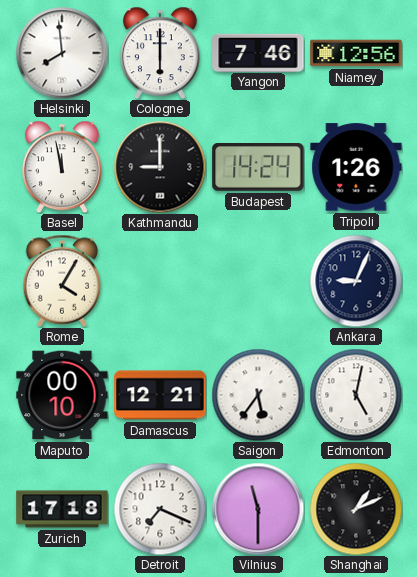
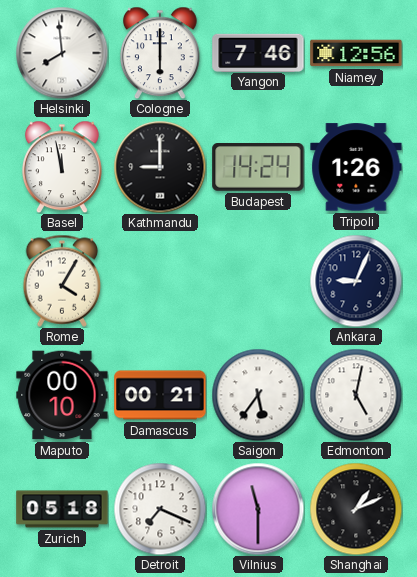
Damascus: 12:21 -> 00:21 (160, 395)
Zurich: 17:18 -> 05:18 (62, 509)
